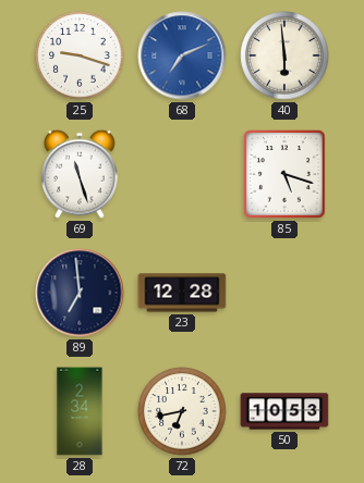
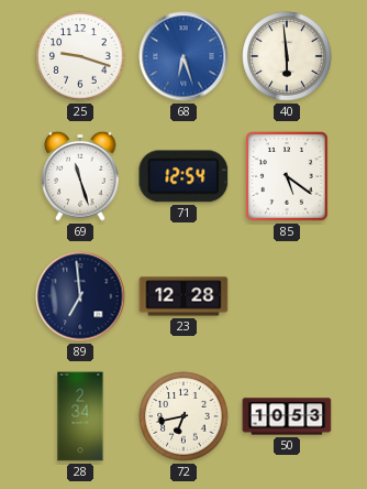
68: 7:11 -> 6:27 (183, 56)
71: none -> 12:54 (183, 176)
85: 5:18 -> 5:21 (287, 176)
